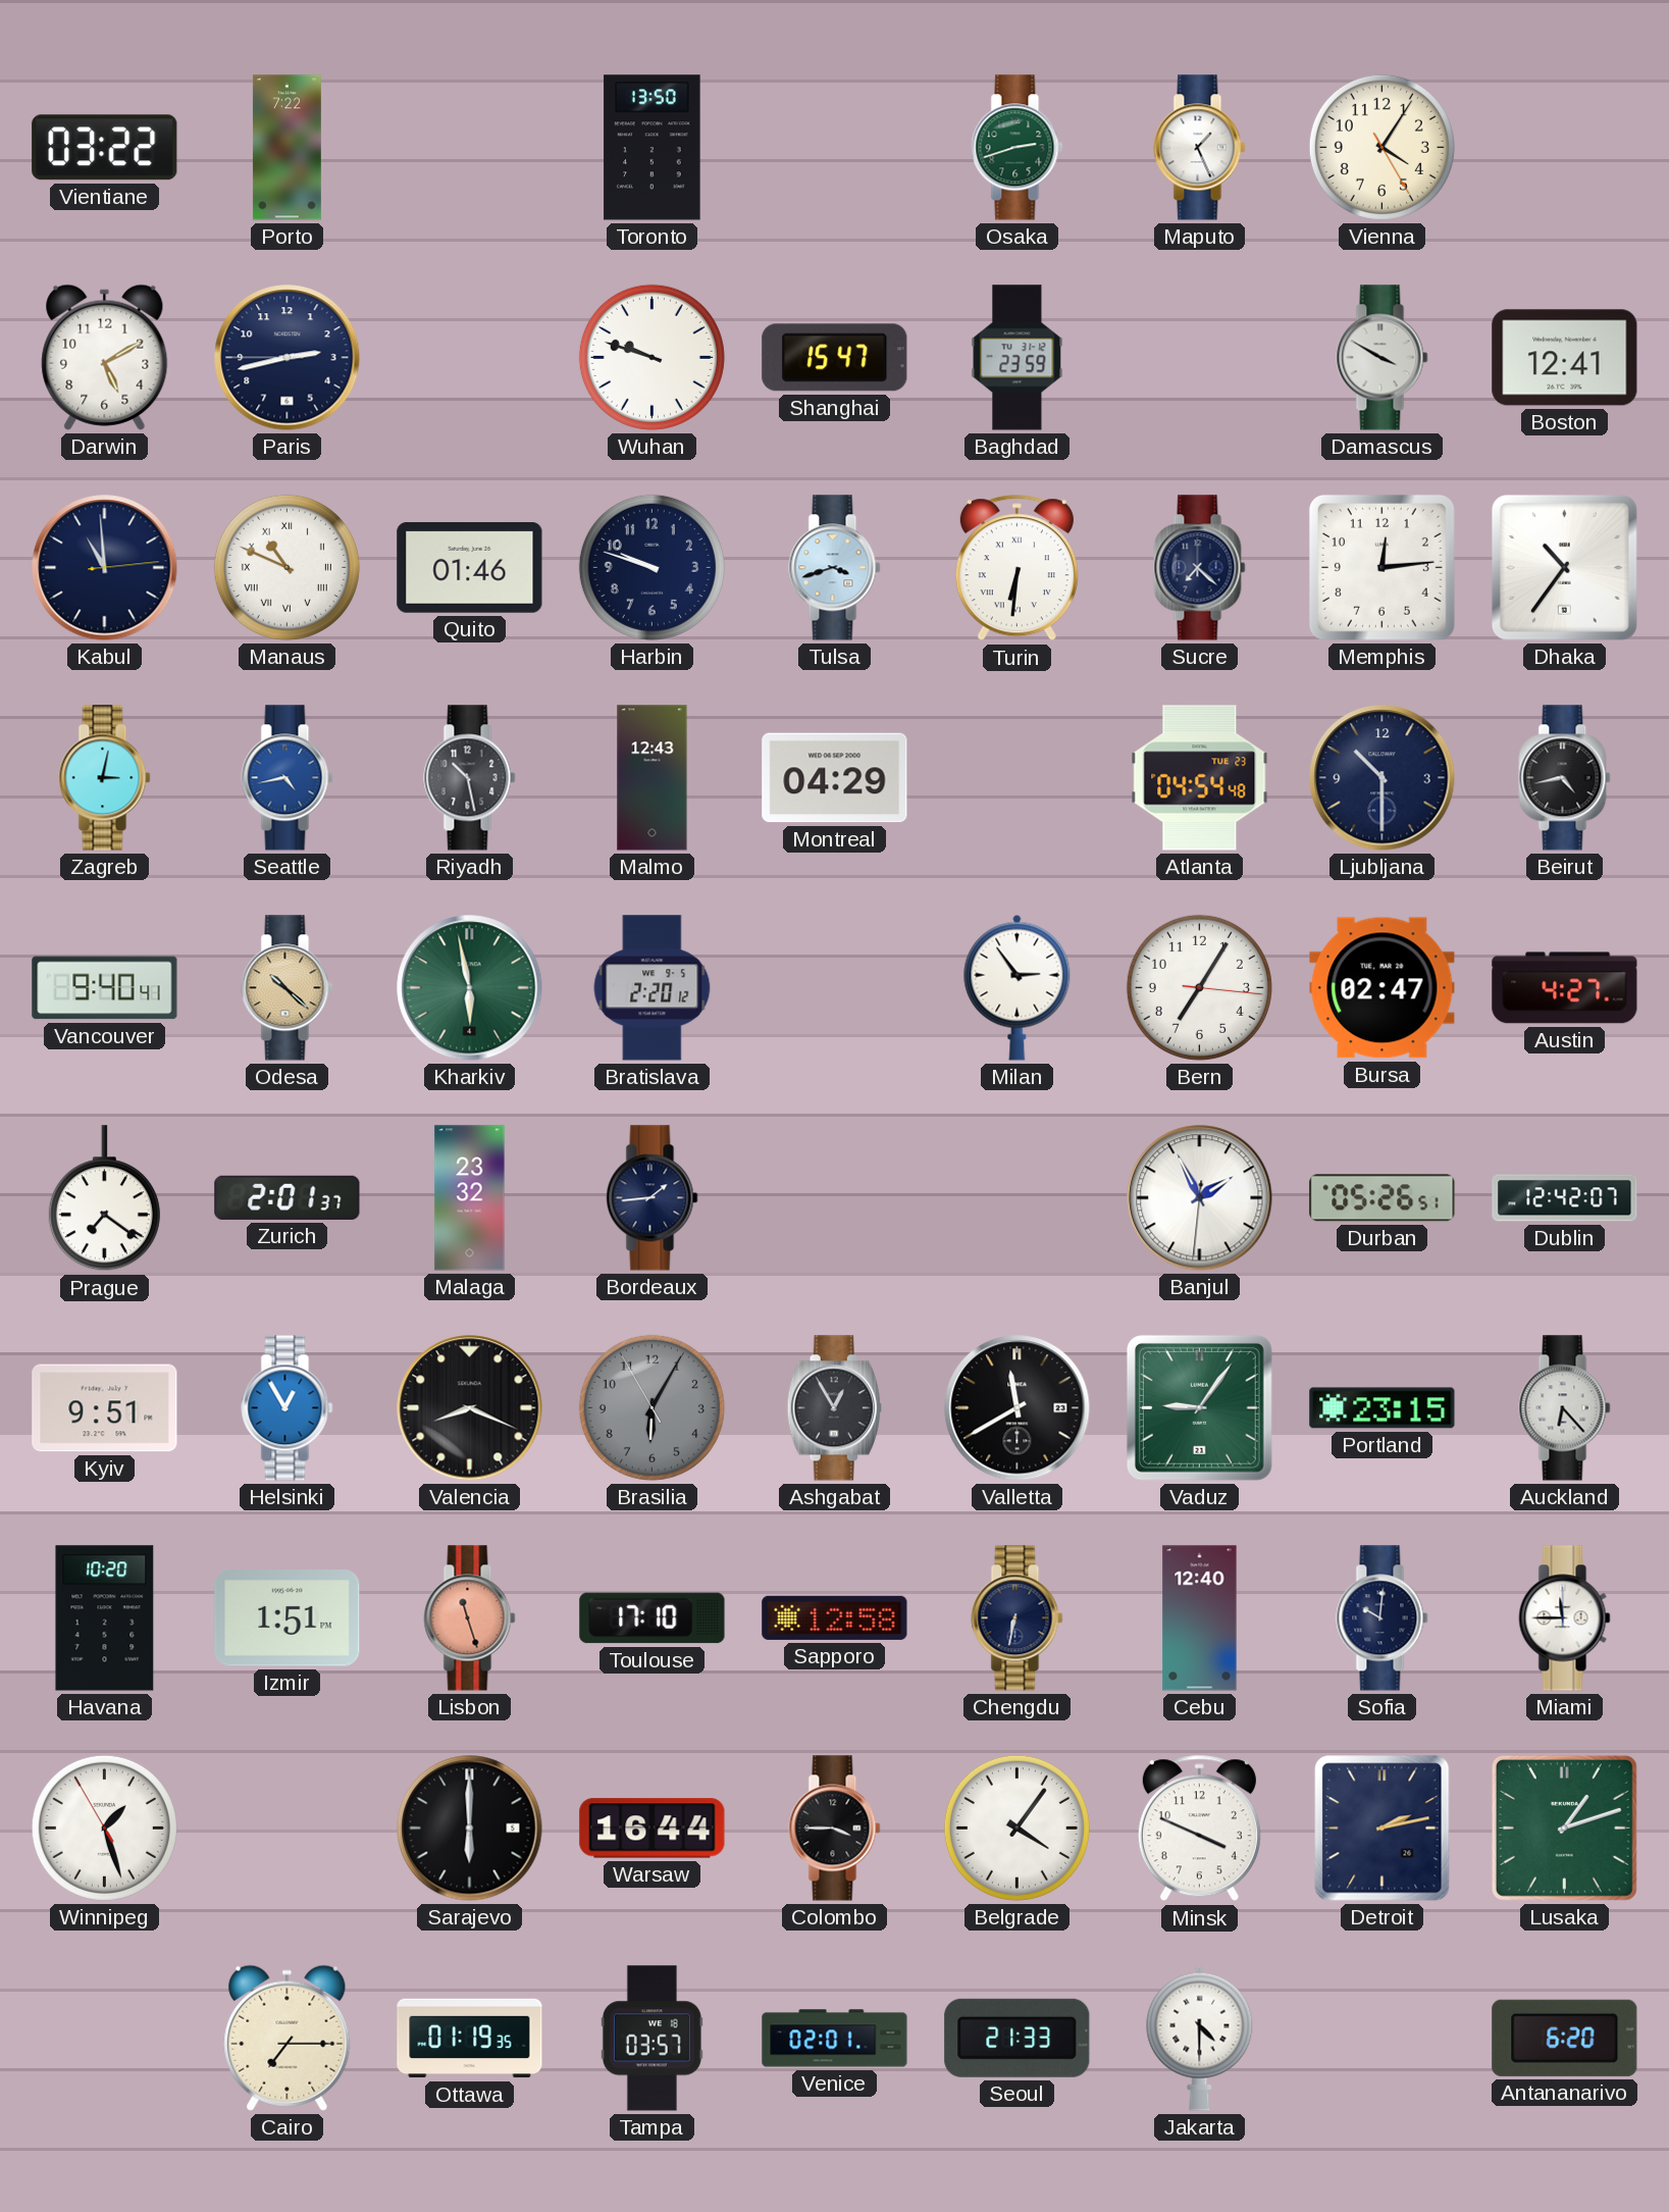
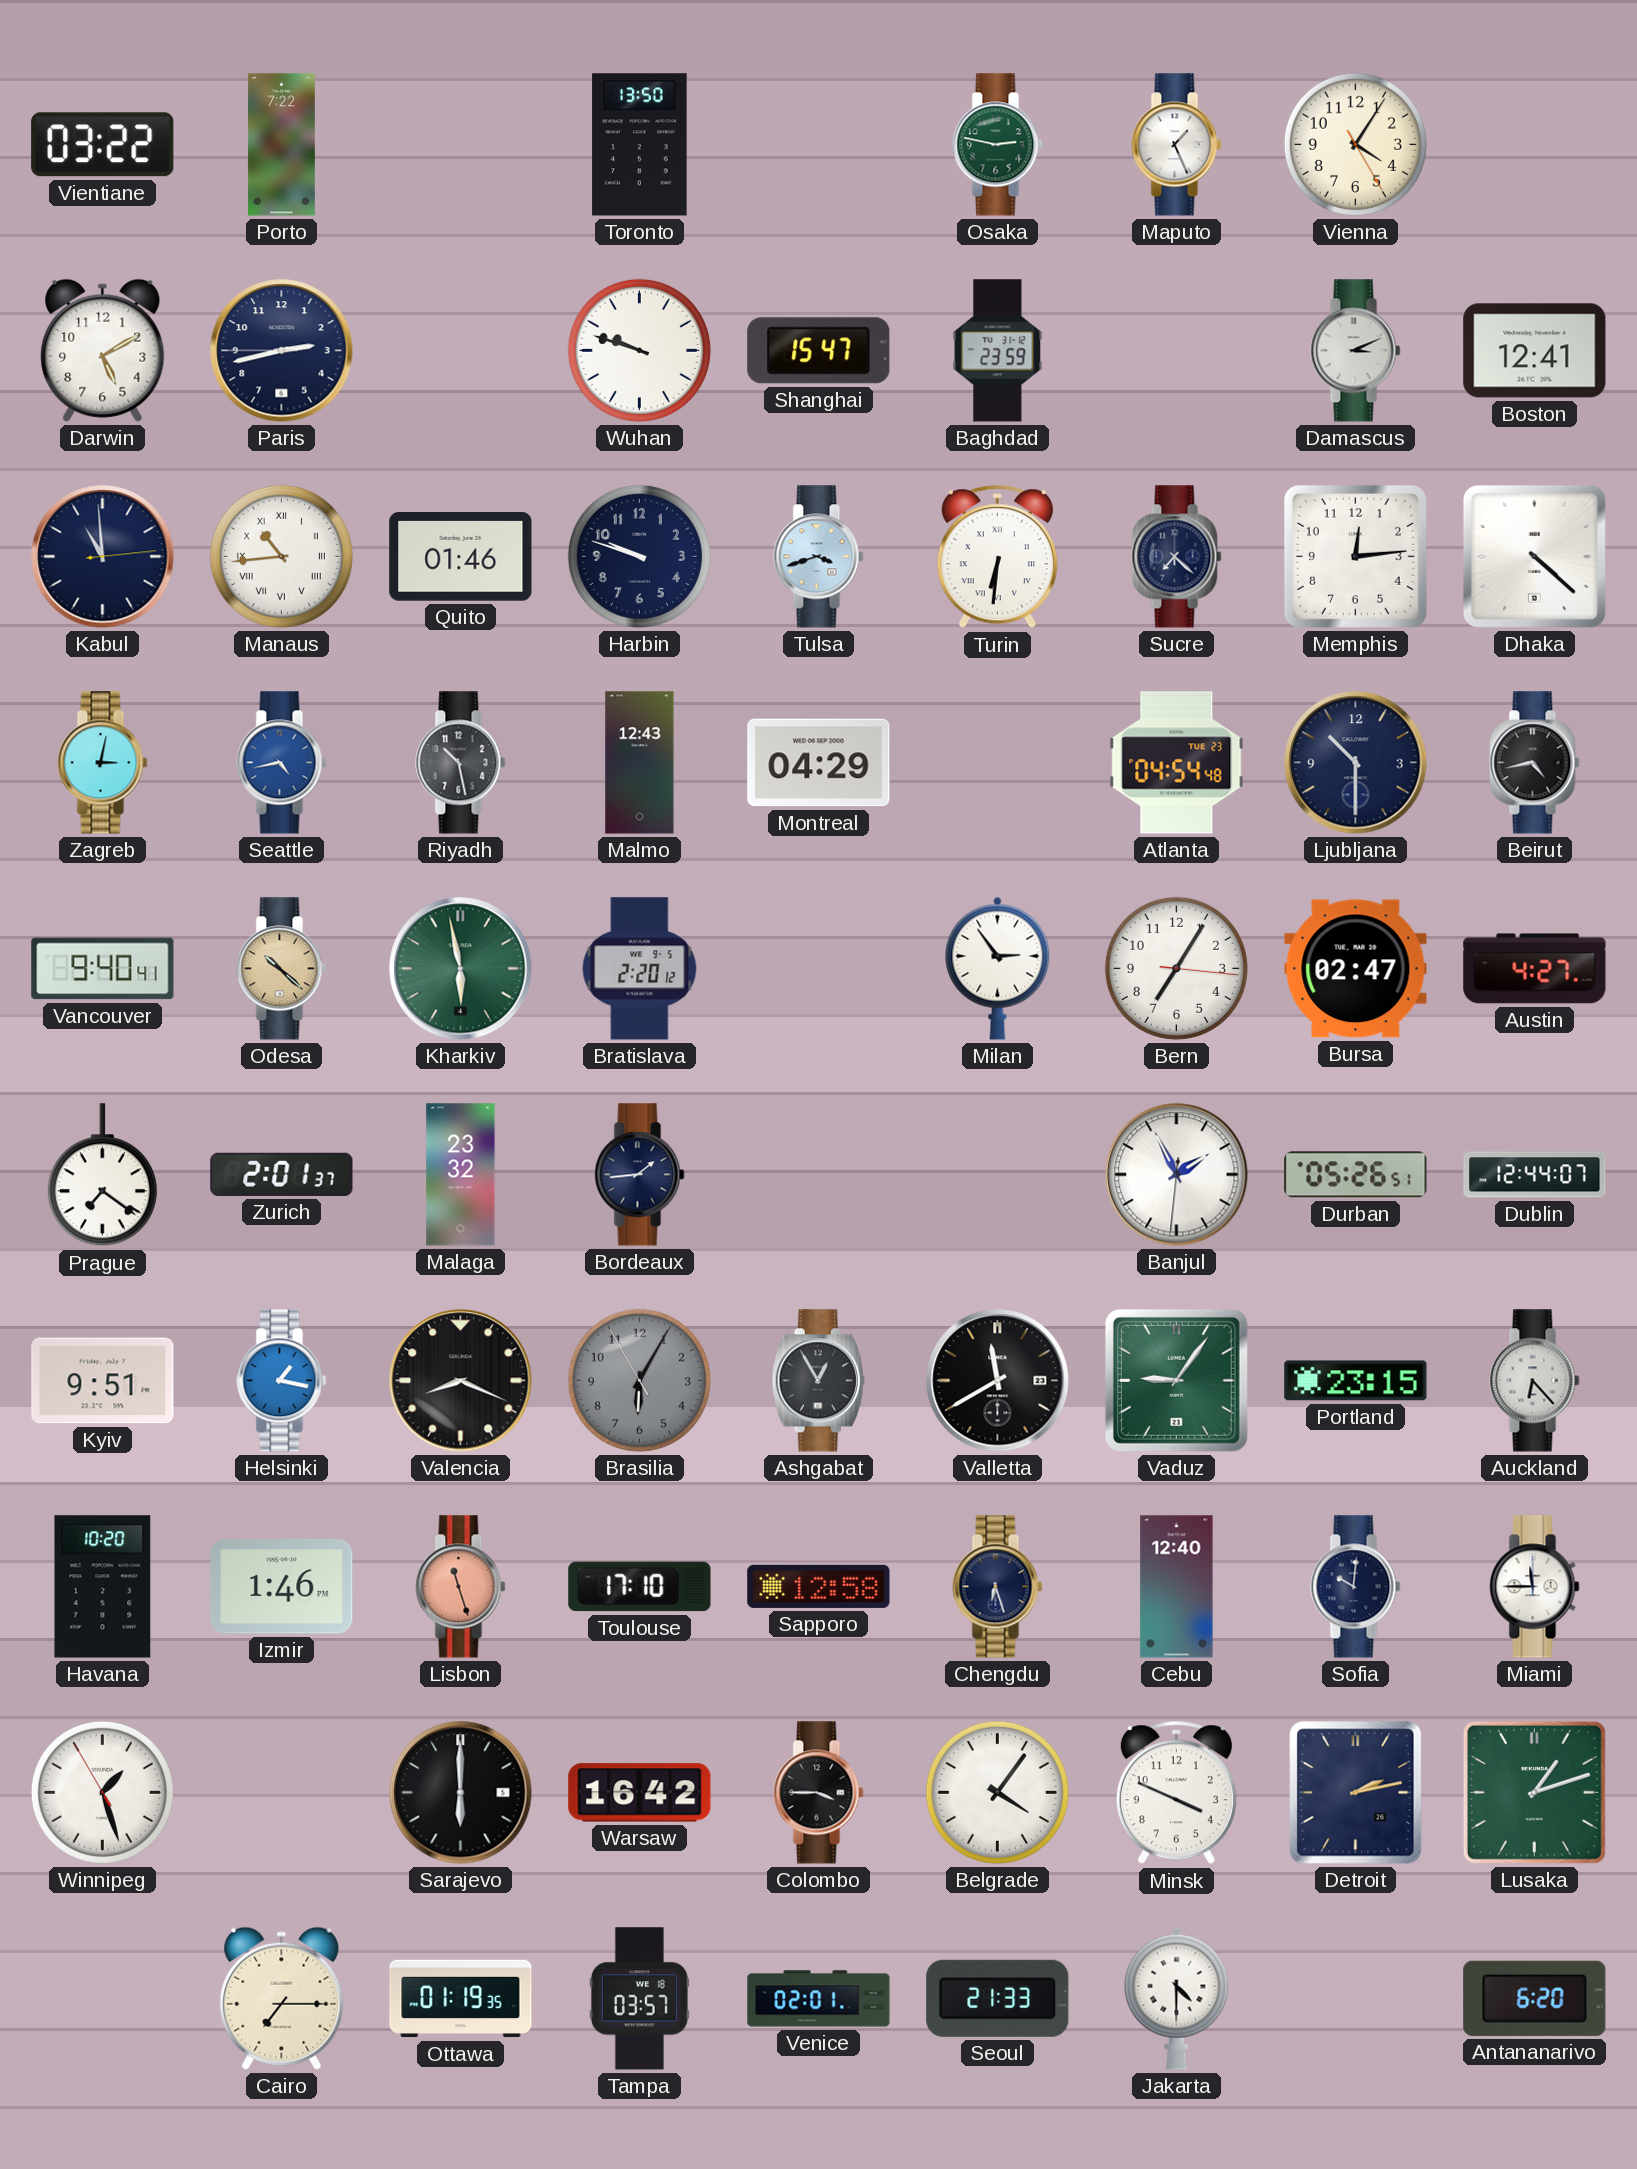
Osaka: 2:42 -> 2:47 (998, 145)
Damascus: 3:50 -> 3:11 (1356, 351)
Manaus: 10:49 -> 10:44 (281, 556)
Dhaka: 10:36 -> 4:22 (1534, 556)
Dublin: 12:42 -> 12:44 (1535, 1175)
Helsinki: 12:55 -> 1:17 (282, 1381)
Izmir: 1:51 -> 1:46 (282, 1587)
Chengdu: 6:32 -> 6:27 (998, 1587)
Warsaw: 16:44 -> 16:42 (640, 1793)
